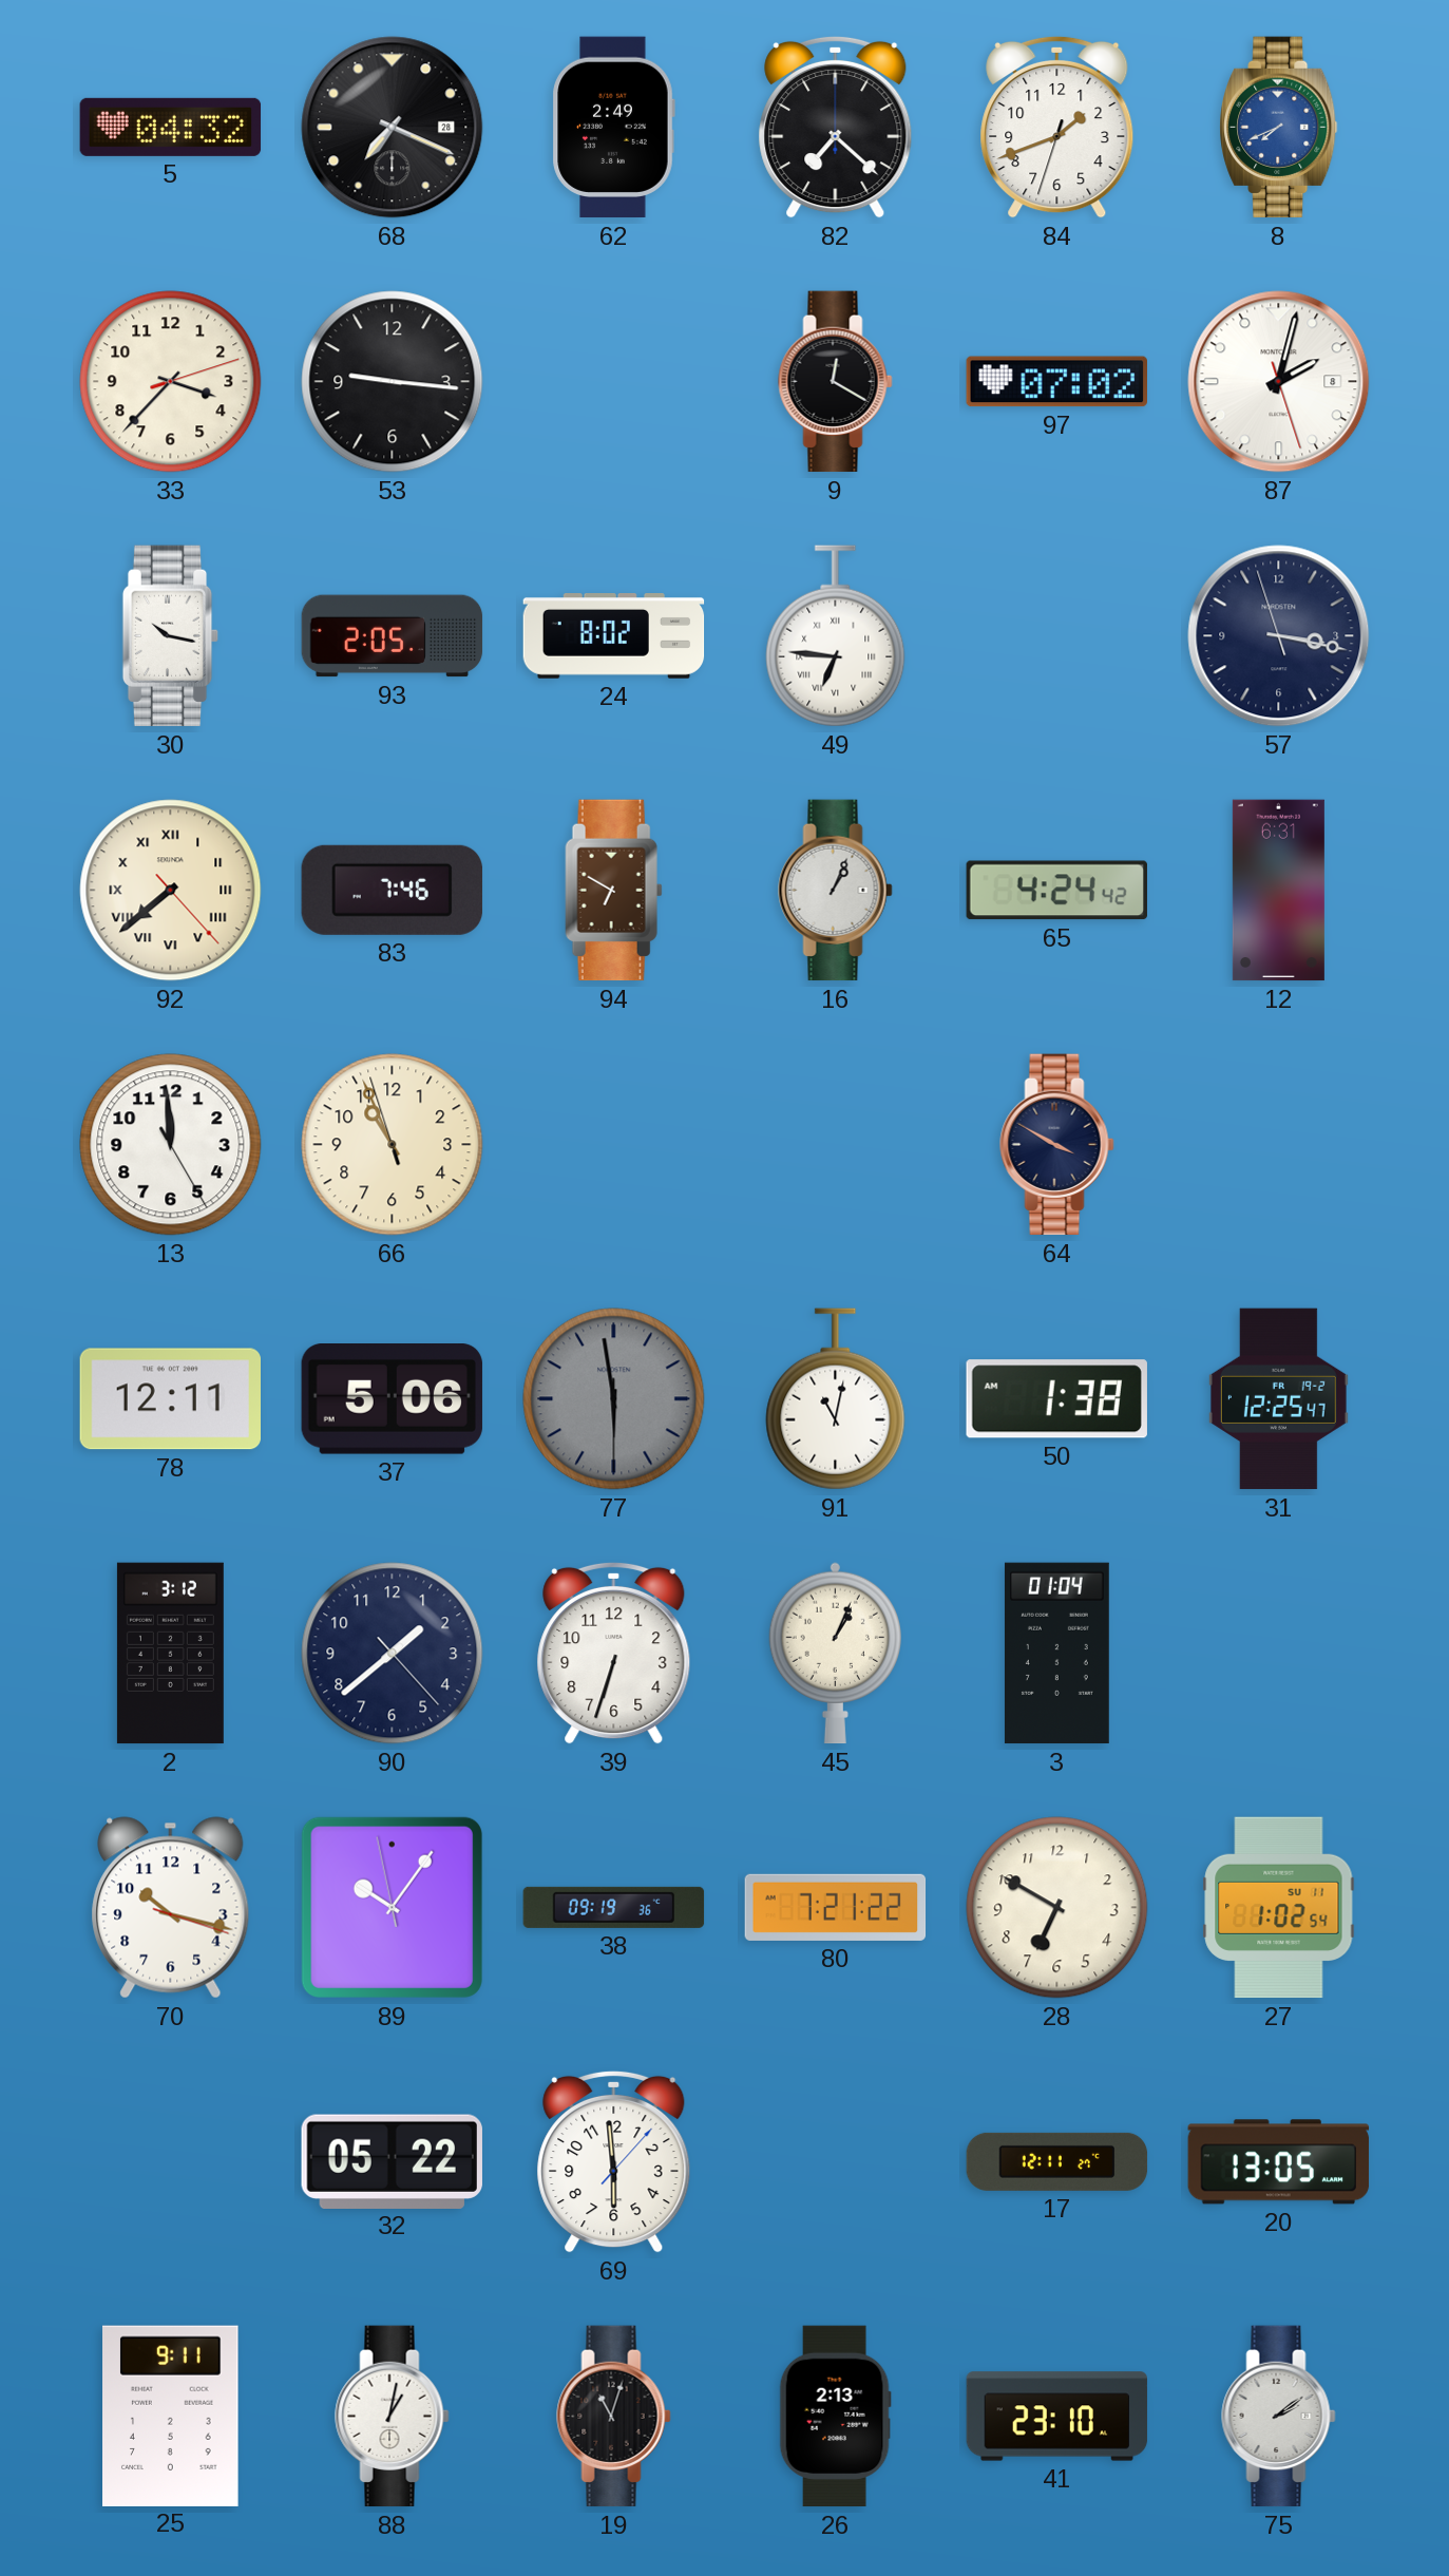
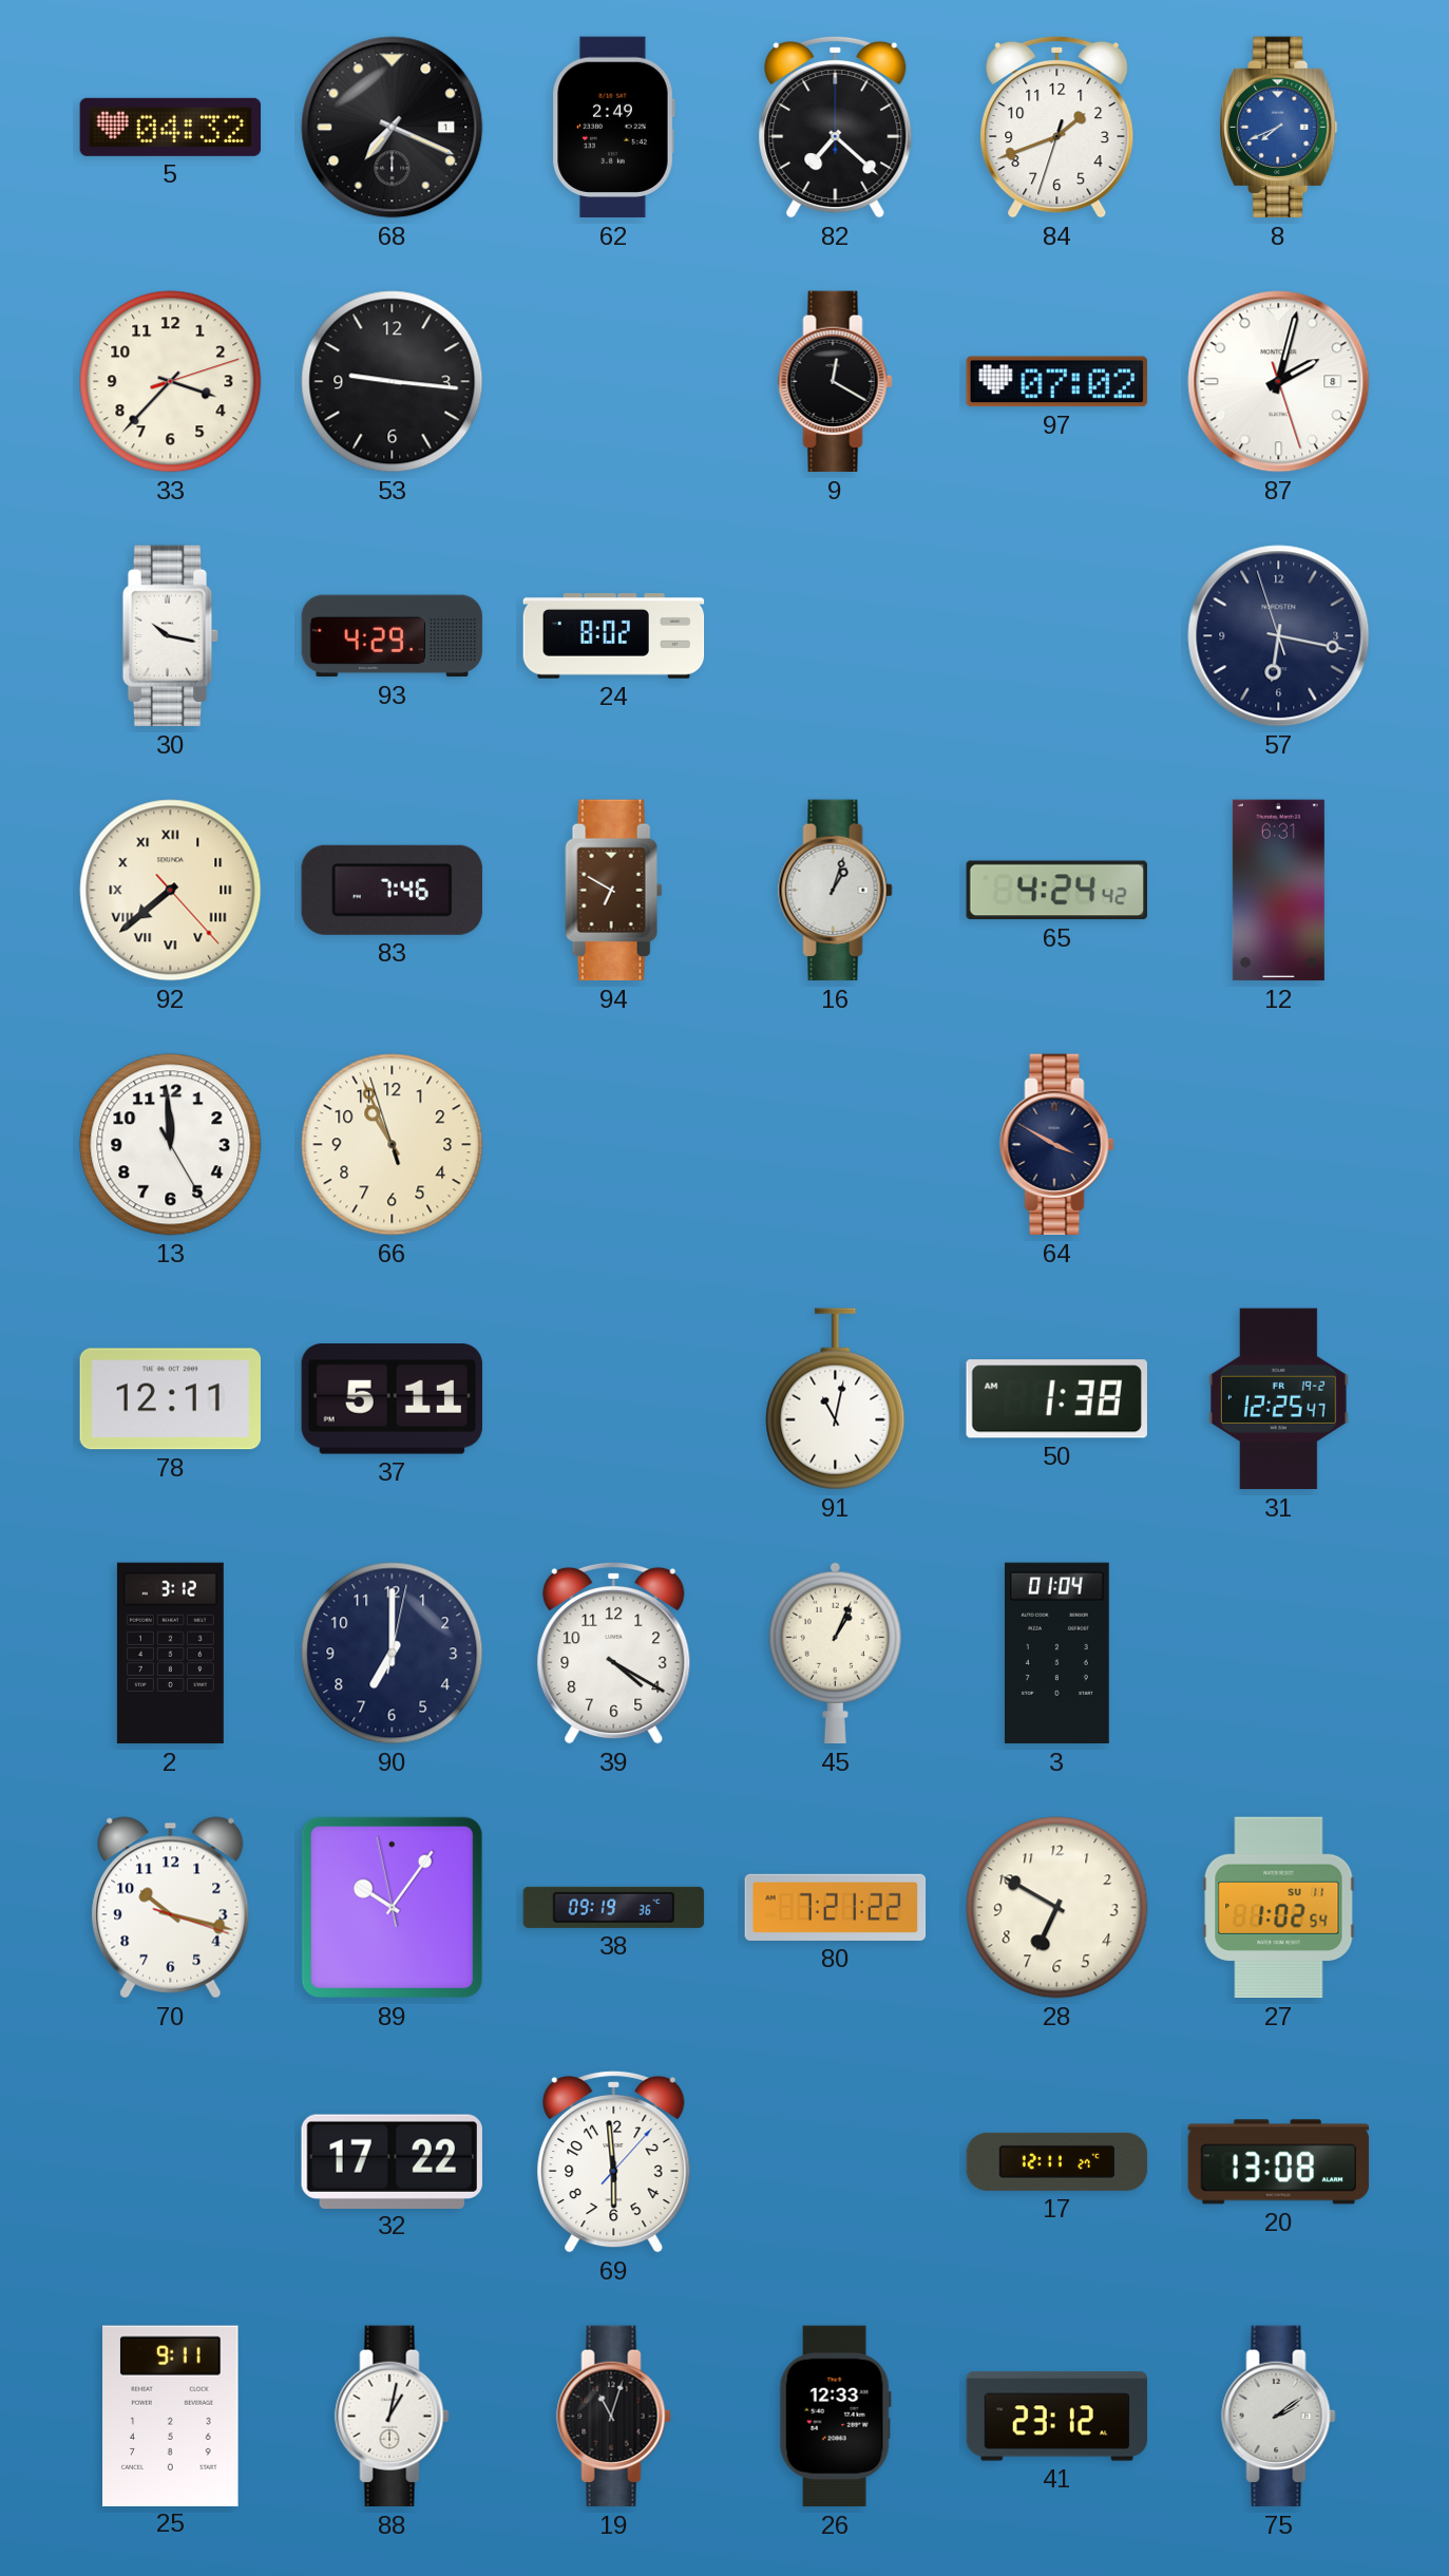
68 date: 28 -> 1 (393, 128)
93: 2:05 -> 4:29 (393, 636)
49: 6:46 -> none (836, 636)
57: 3:16 -> 6:16 (1279, 636)
16: 1:04 -> 1:03 (836, 891)
37: 5:06 -> 5:11 (392, 1399)
77: 5:58 -> none (614, 1399)
90: 1:38 -> 7:00 (393, 1654)
39: 6:33 -> 4:20 (614, 1653)
32: 05:22 -> 17:22 (392, 2161)
20: 13:05 -> 13:08 (1279, 2162)
26: 2:13 -> 12:33 (835, 2417)
41: 23:10 -> 23:12 (1057, 2417)
